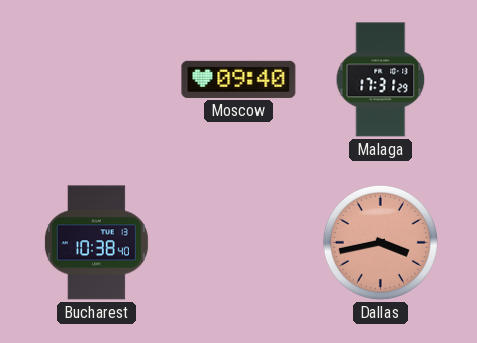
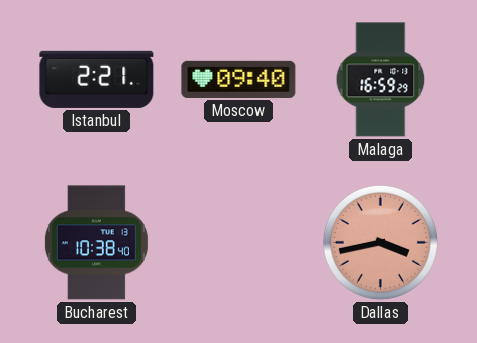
Istanbul: none -> 2:21 (97, 79)
Malaga: 17:31 -> 16:59 (381, 80)
